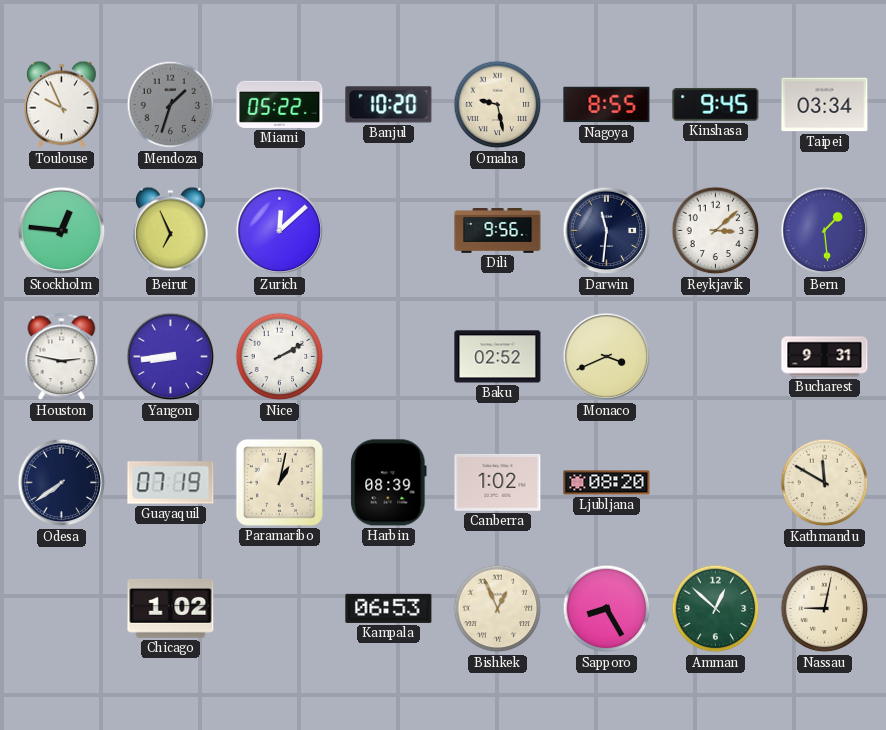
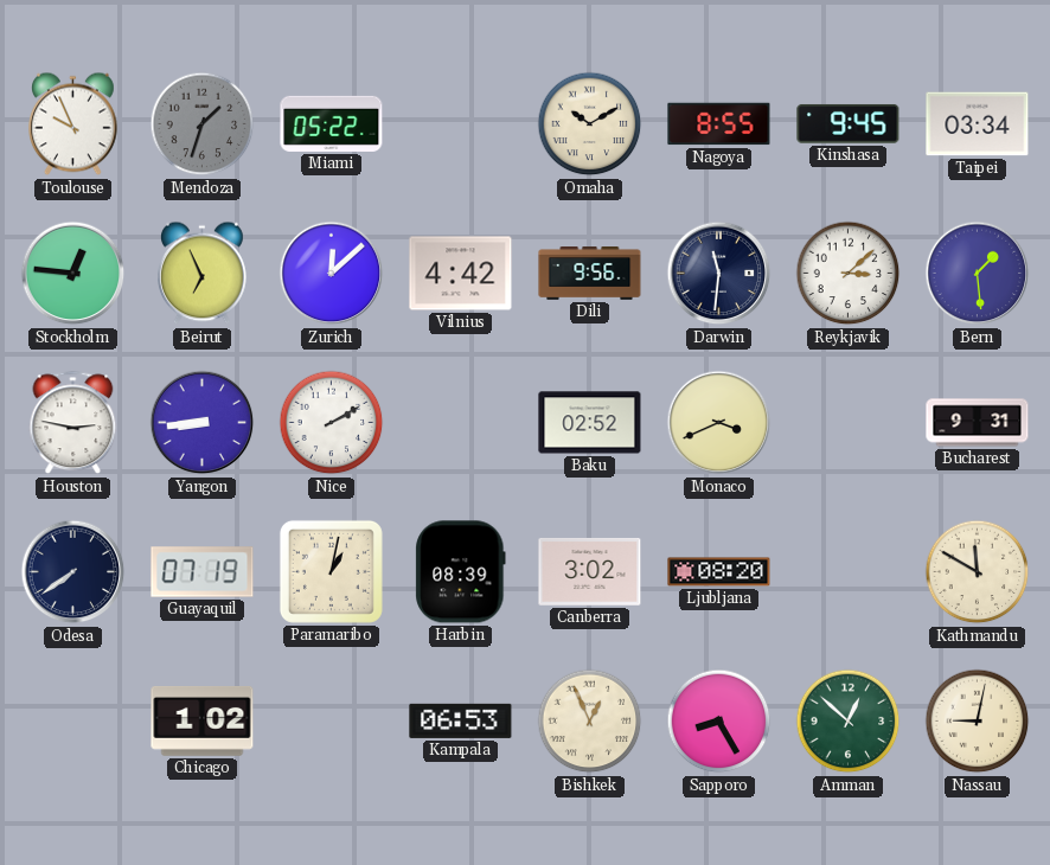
Banjul: 10:20 -> none (389, 105)
Omaha: 9:28 -> 10:10 (590, 124)
Vilnius: none -> 4:42 (461, 274)
Canberra: 1:02 -> 3:02 (590, 571)
